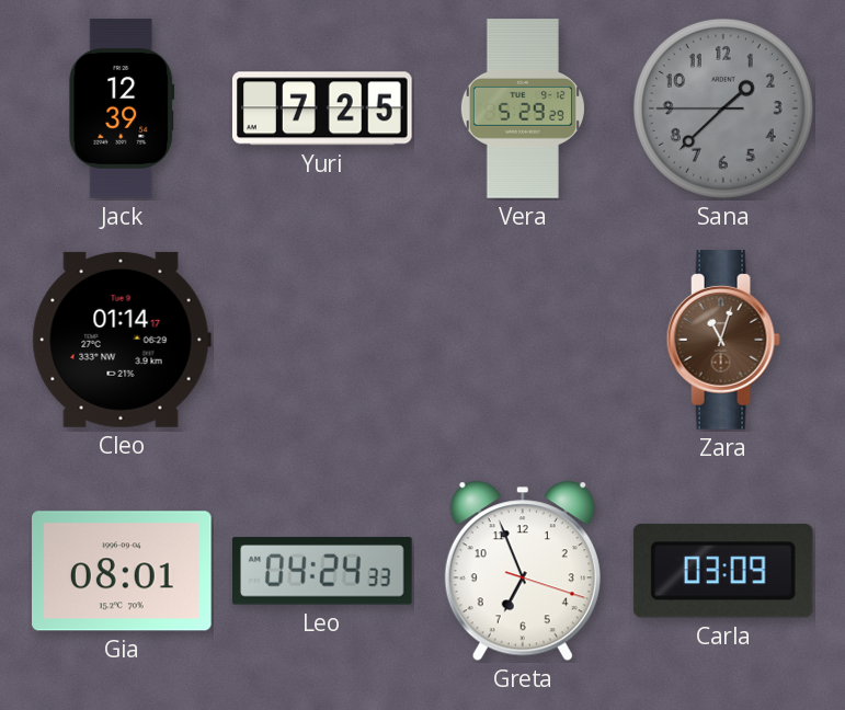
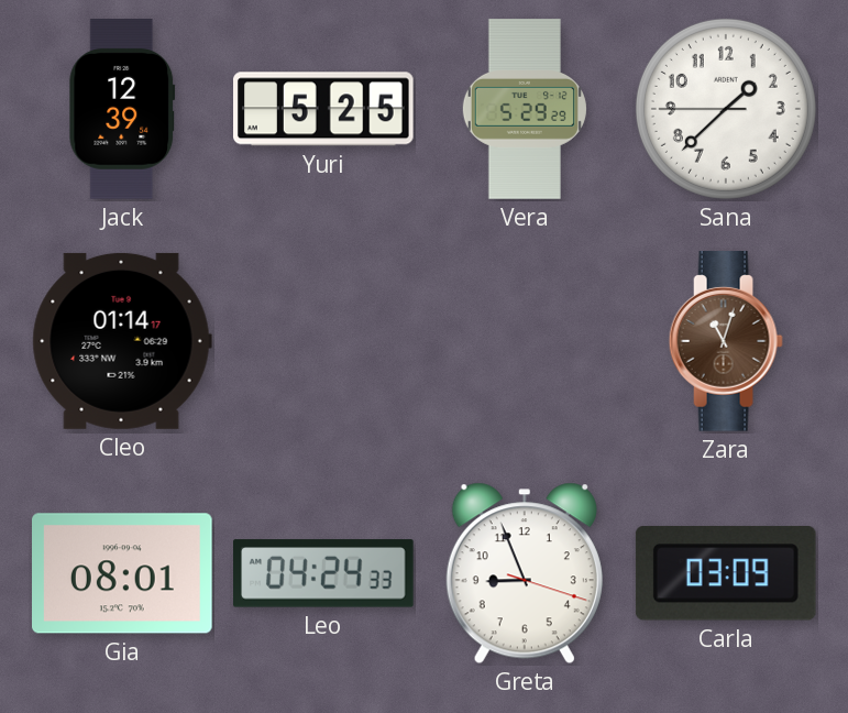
Yuri: 7:25 -> 5:25 (324, 109)
Sana dial: grey -> white (726, 109)
Greta: 6:56 -> 8:56 (525, 573)
